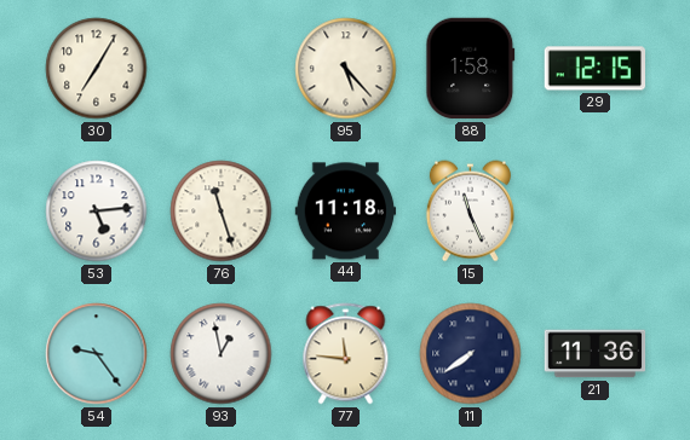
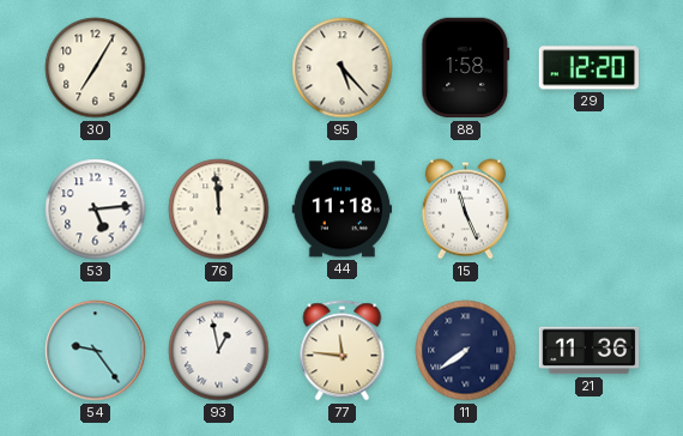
29: 12:15 -> 12:20 (588, 68)
76: 11:27 -> 11:59 (219, 210)
